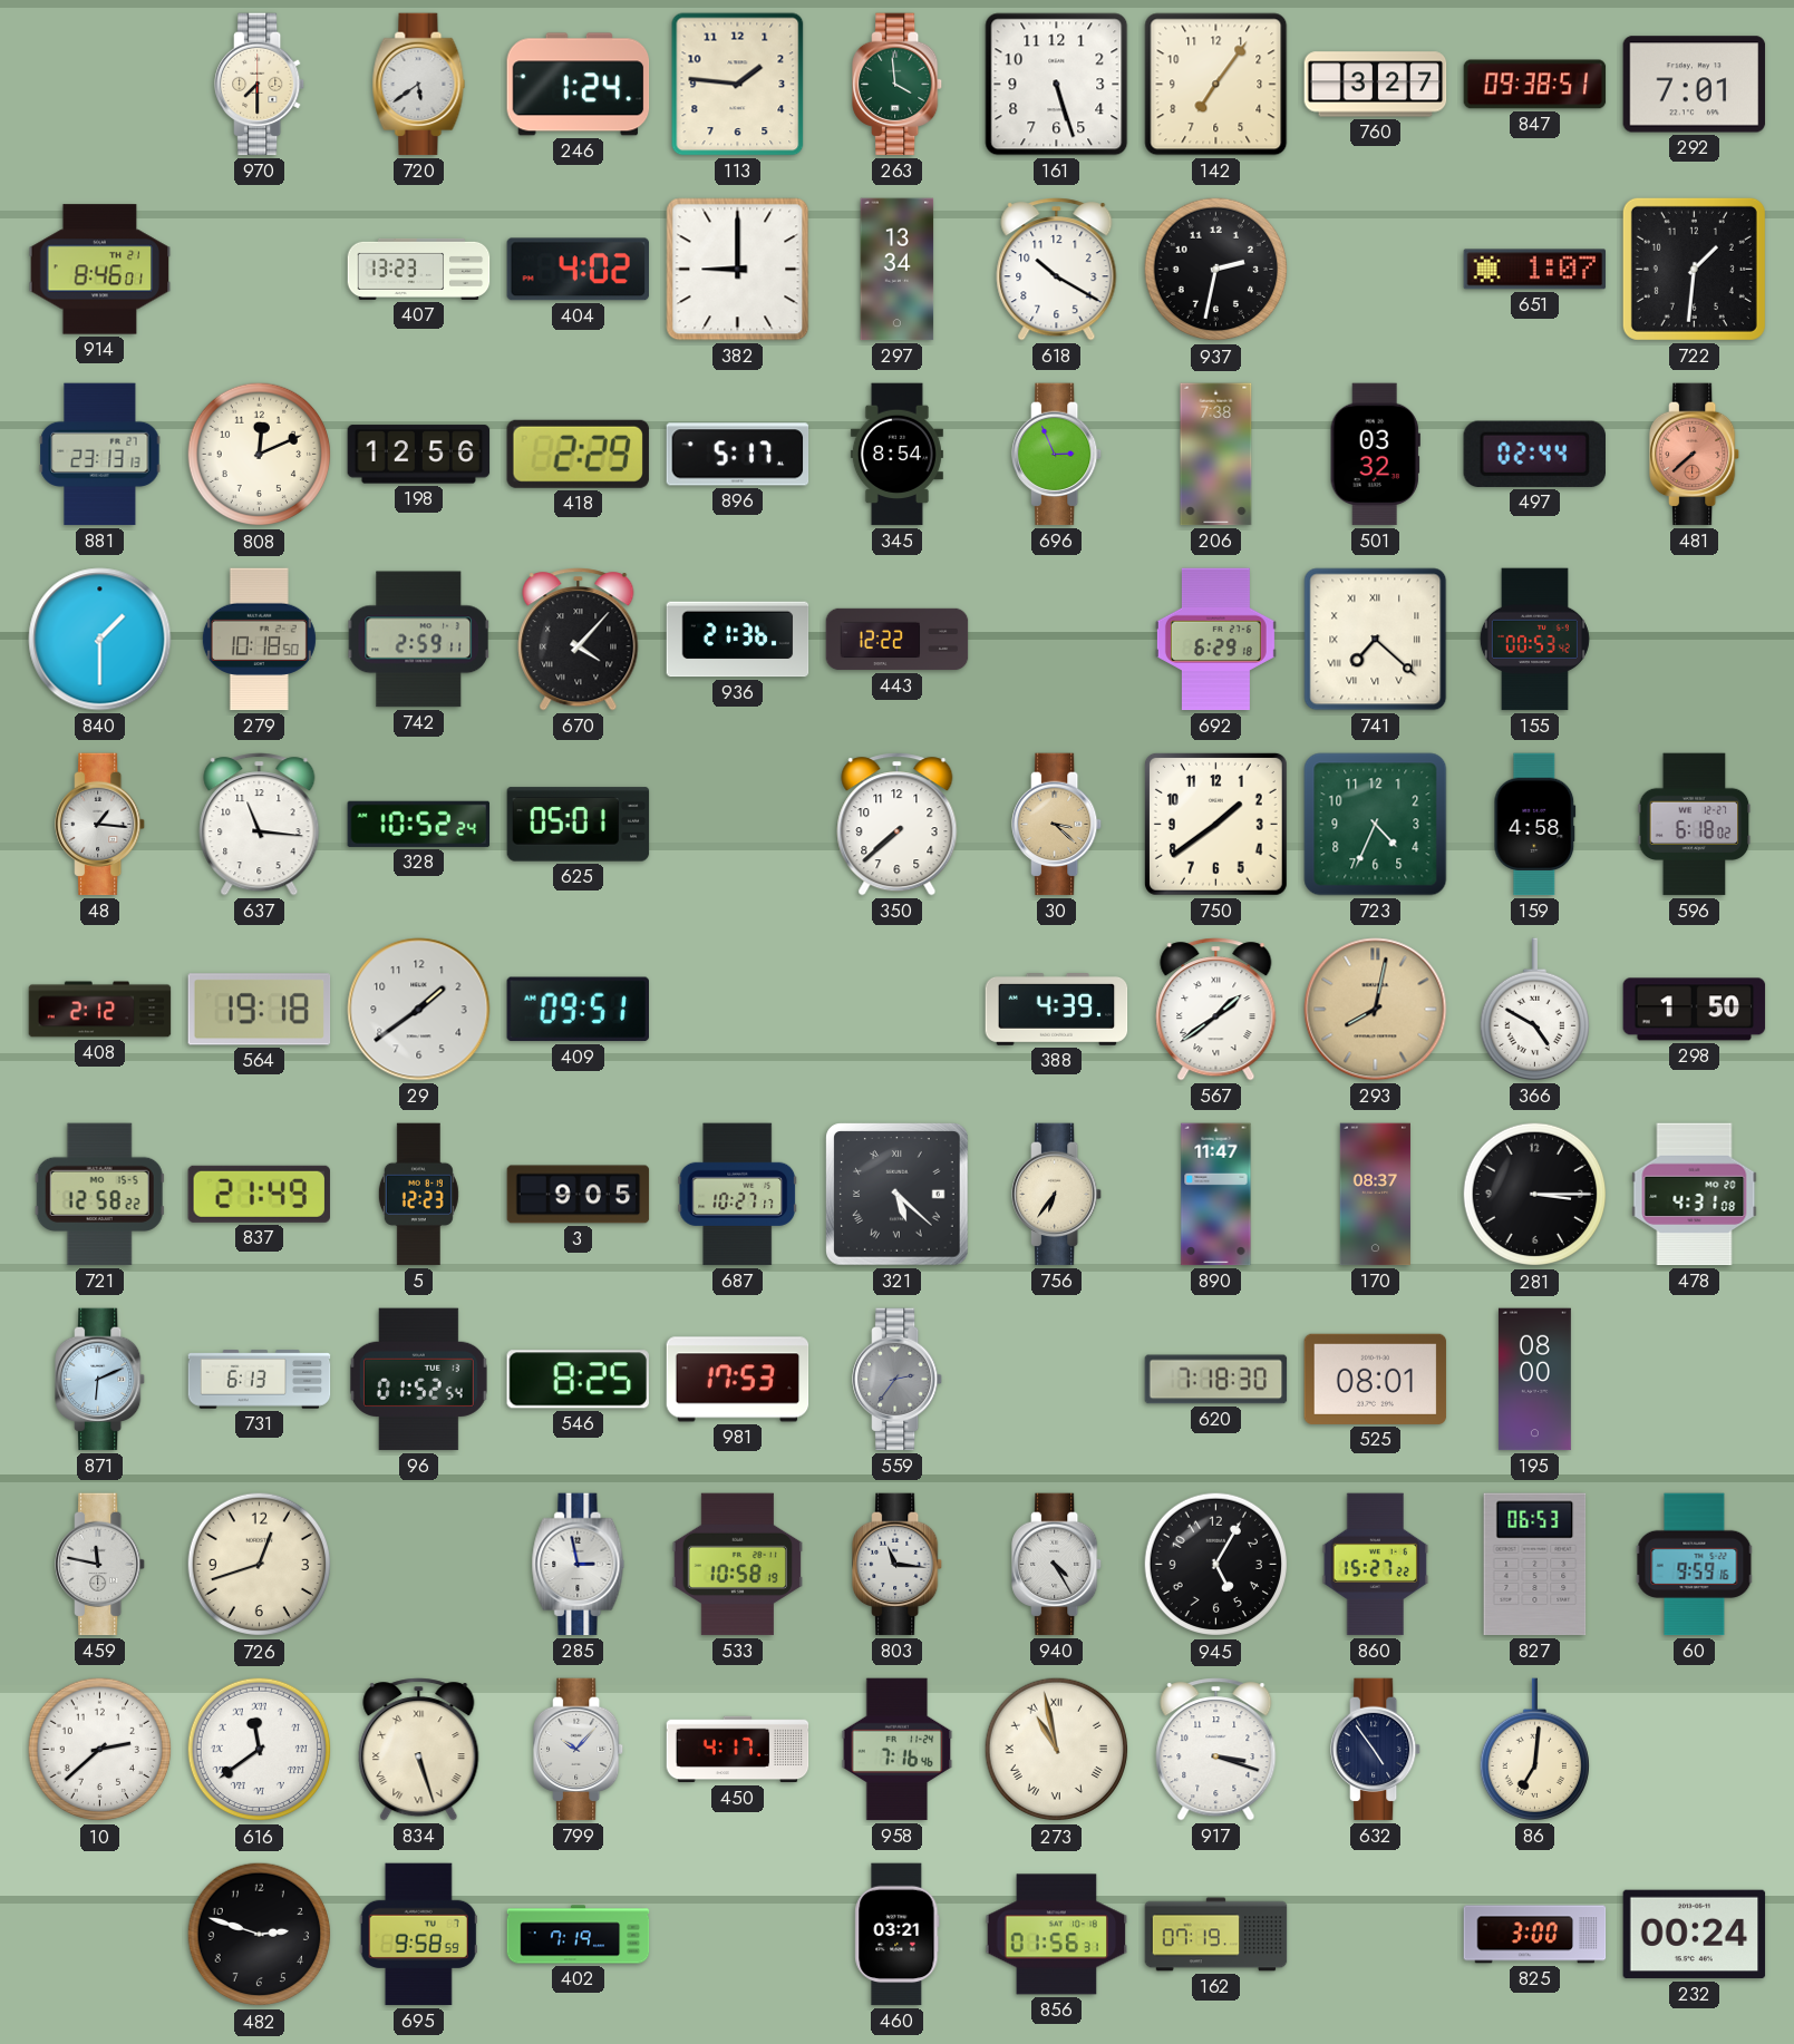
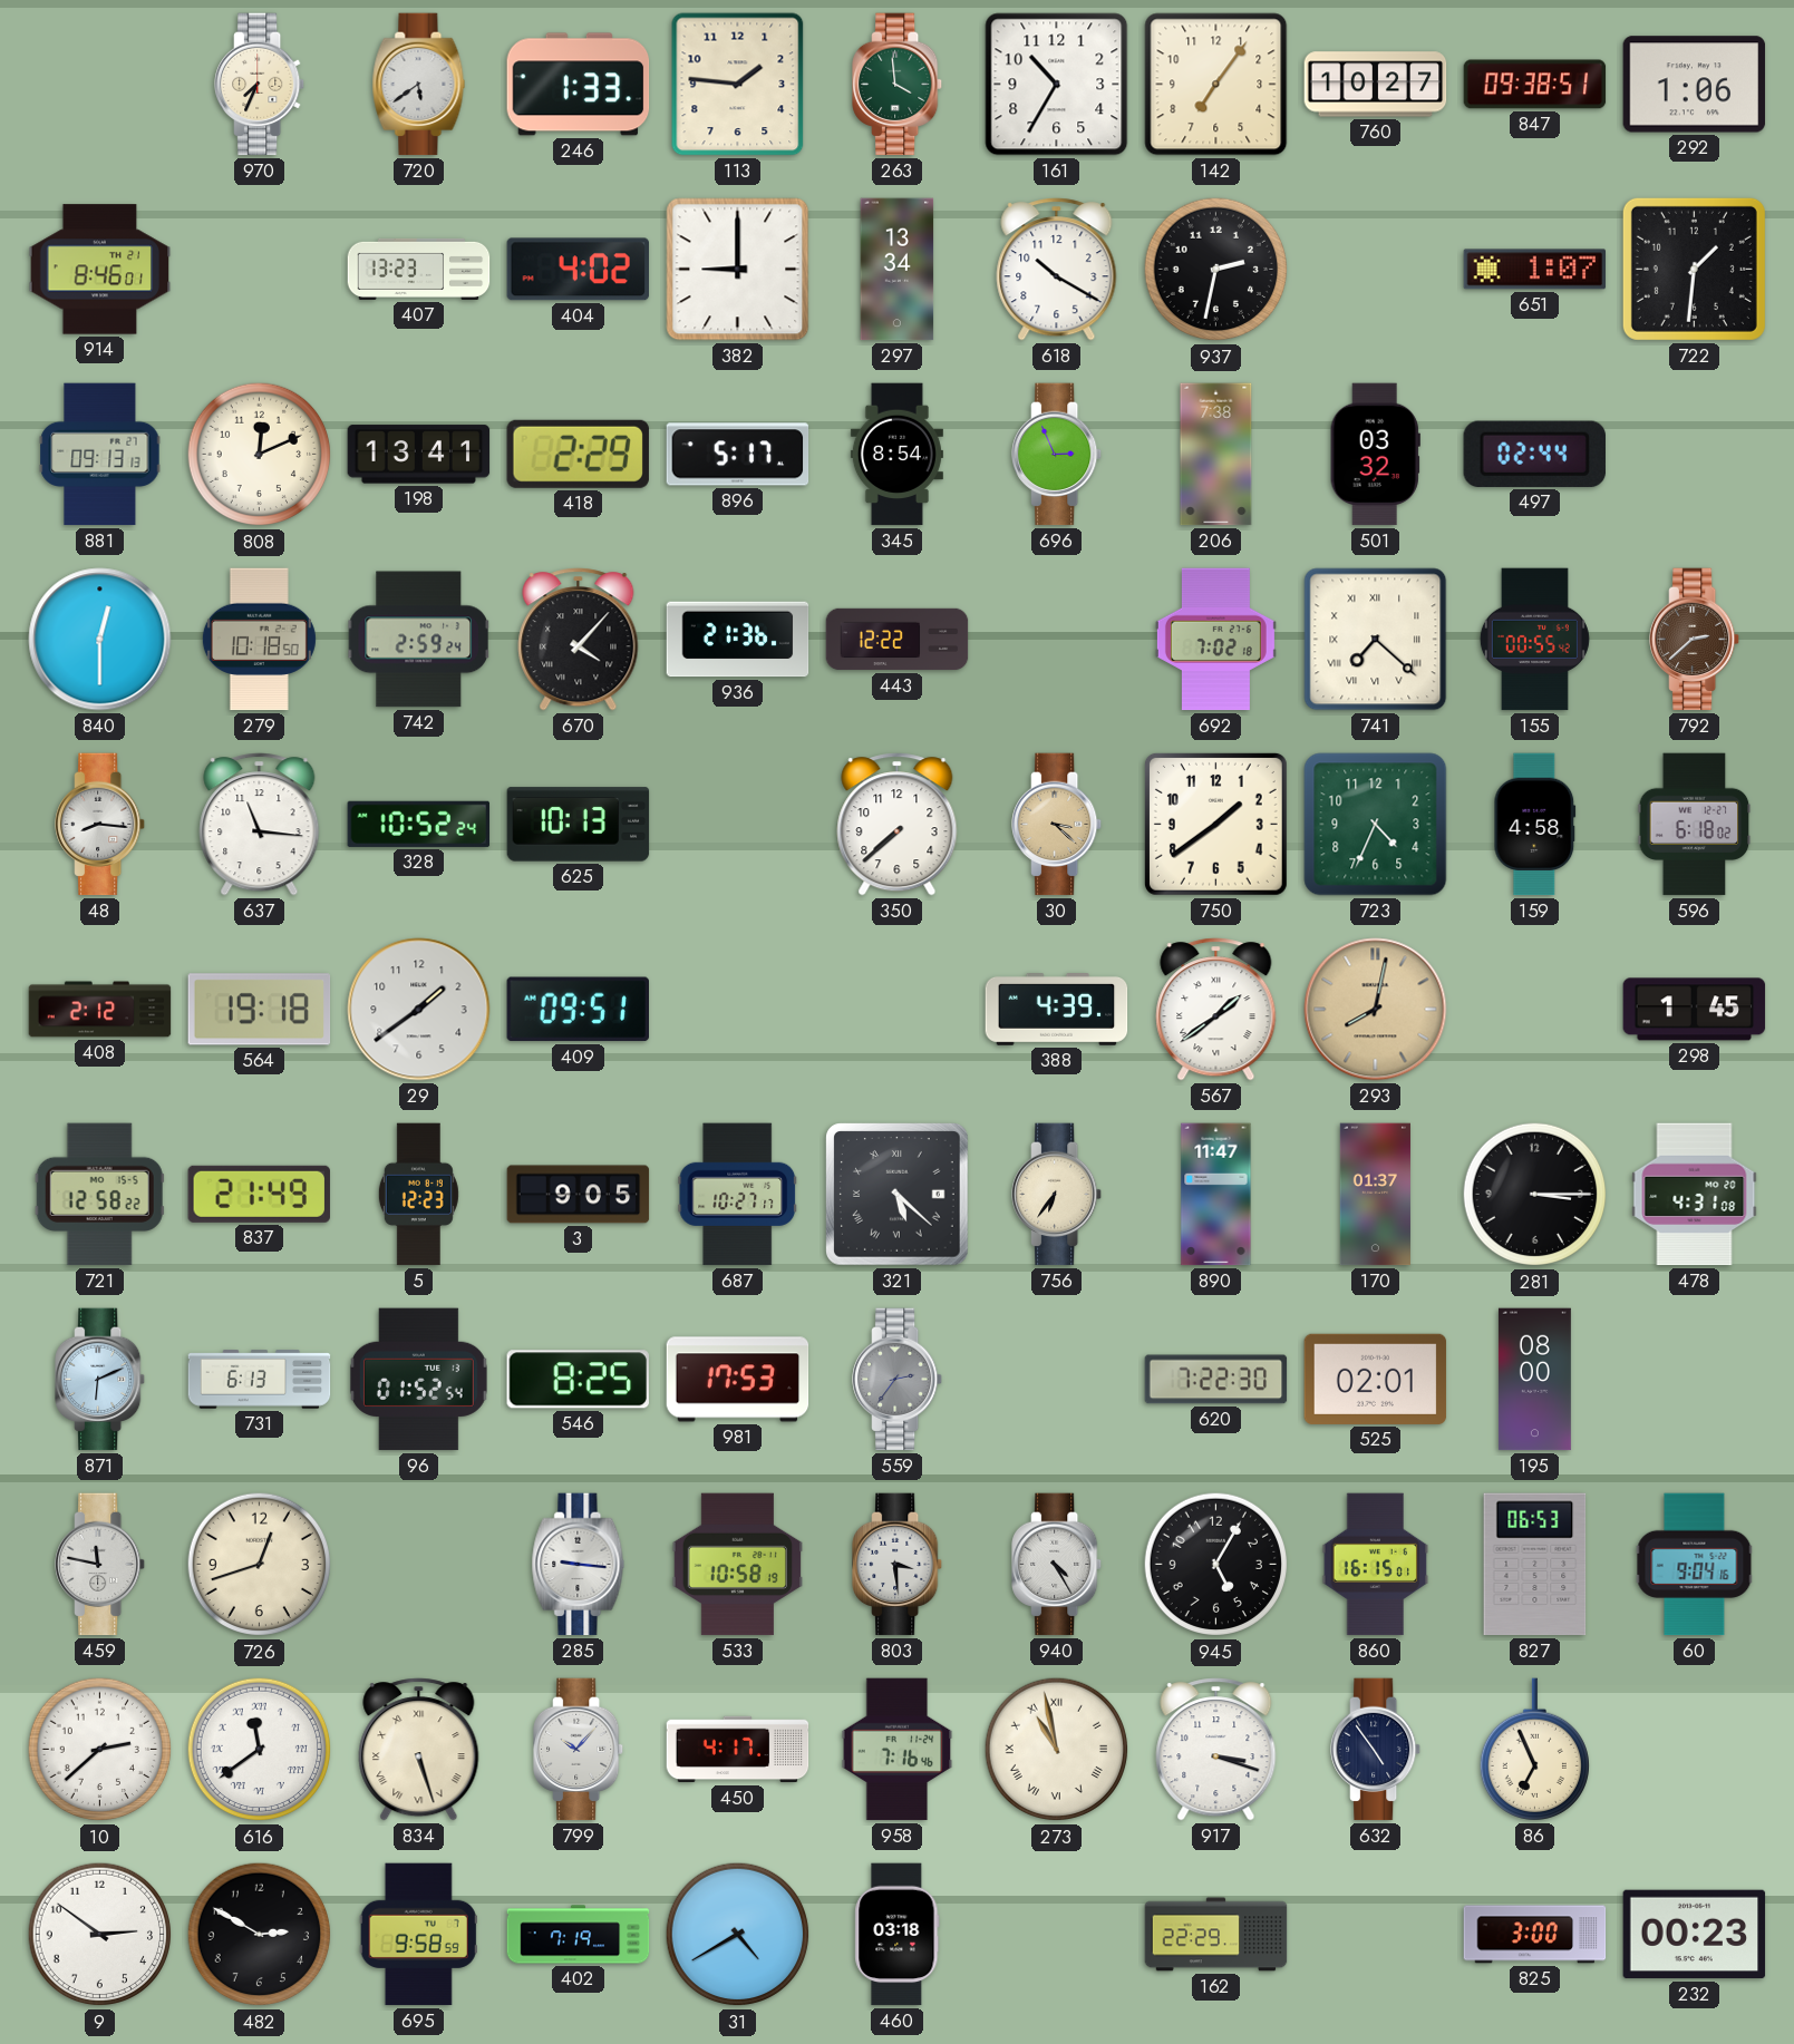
970: 7:30 -> 7:34 (261, 85)
246: 1:24 -> 1:33 (579, 85)
161: 5:27 -> 10:35 (1057, 85)
760: 3:27 -> 10:27 (1376, 85)
292: 7:01 -> 1:06 (1695, 85)
881: 23:13 -> 09:13 (100, 455)
198: 12:56 -> 13:41 (419, 455)
481: 7:38 -> none (1696, 455)
840: 1:30 -> 12:30 (100, 640)
742: 2:59:11 -> 2:59:24 (419, 640)
692: 6:29 -> 7:02 (1215, 640)
155: 00:53 -> 00:55 (1534, 640)
792: none -> 2:38 (1696, 640)
48: 1:16 -> 8:16 (101, 825)
625: 05:01 -> 10:13 (579, 825)
366: 4:50 -> none (1534, 1010)
298: 1:50 -> 1:45 (1695, 1010)
170: 08:37 -> 01:37 (1375, 1195)
620: 7:18 -> 7:22 (1216, 1380)
525: 08:01 -> 02:01 (1376, 1379)
285: 2:58 -> 9:16 (579, 1565)
803: 11:16 -> 3:29 (899, 1565)
860: 15:27 -> 16:15 (1376, 1565)
60: 9:59 -> 9:04 (1695, 1565)
86: 7:01 -> 6:56 (1534, 1750)
9: none -> 2:51 (100, 1935)
482: 2:48 -> 2:50 (260, 1935)
31: none -> 4:40 (738, 1935)
460: 03:21 -> 03:18 (898, 1935)
856: 01:56 -> none (1057, 1935)
162: 07:19 -> 22:29 (1216, 1935)
232: 00:24 -> 00:23 (1695, 1935)
